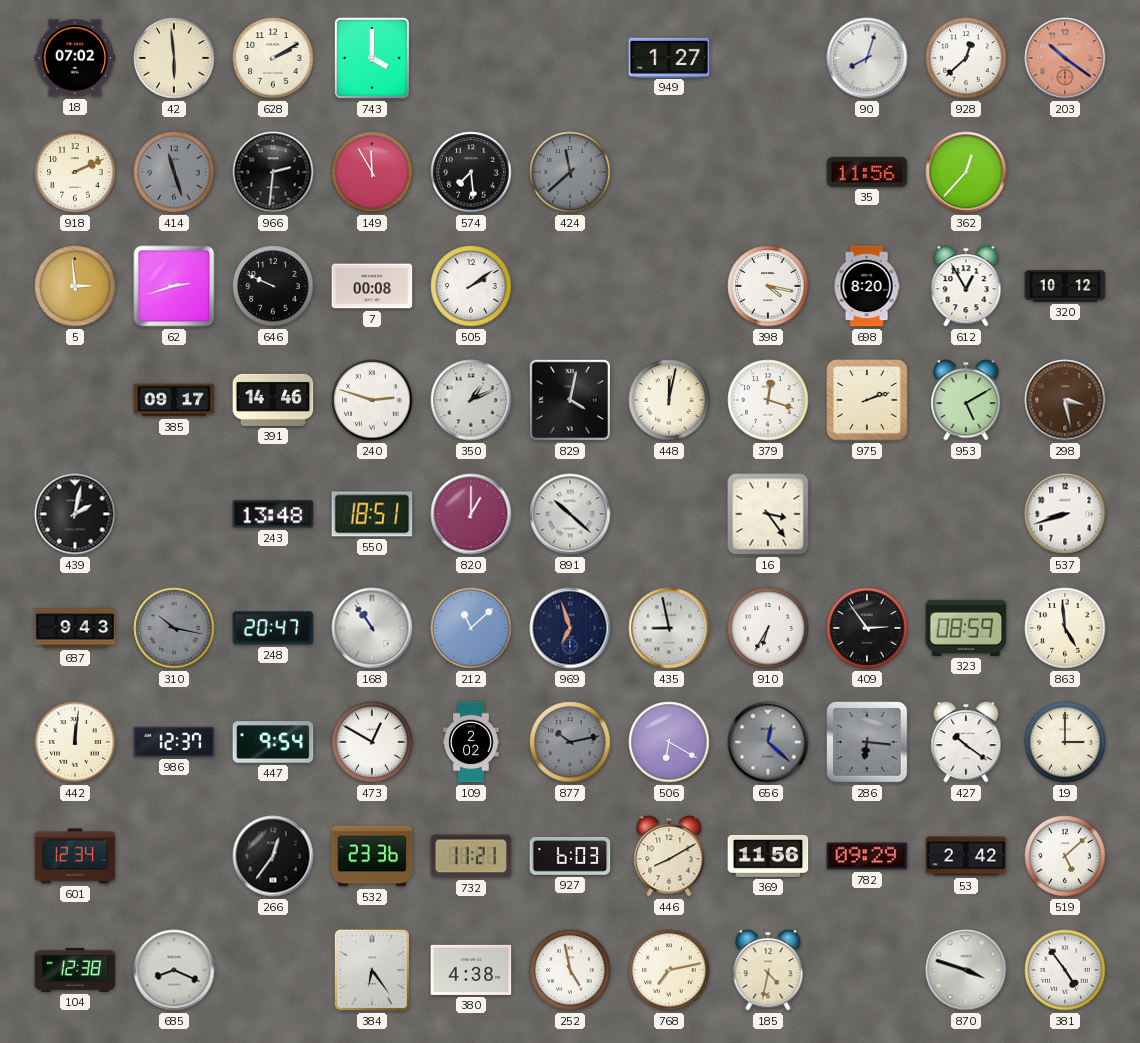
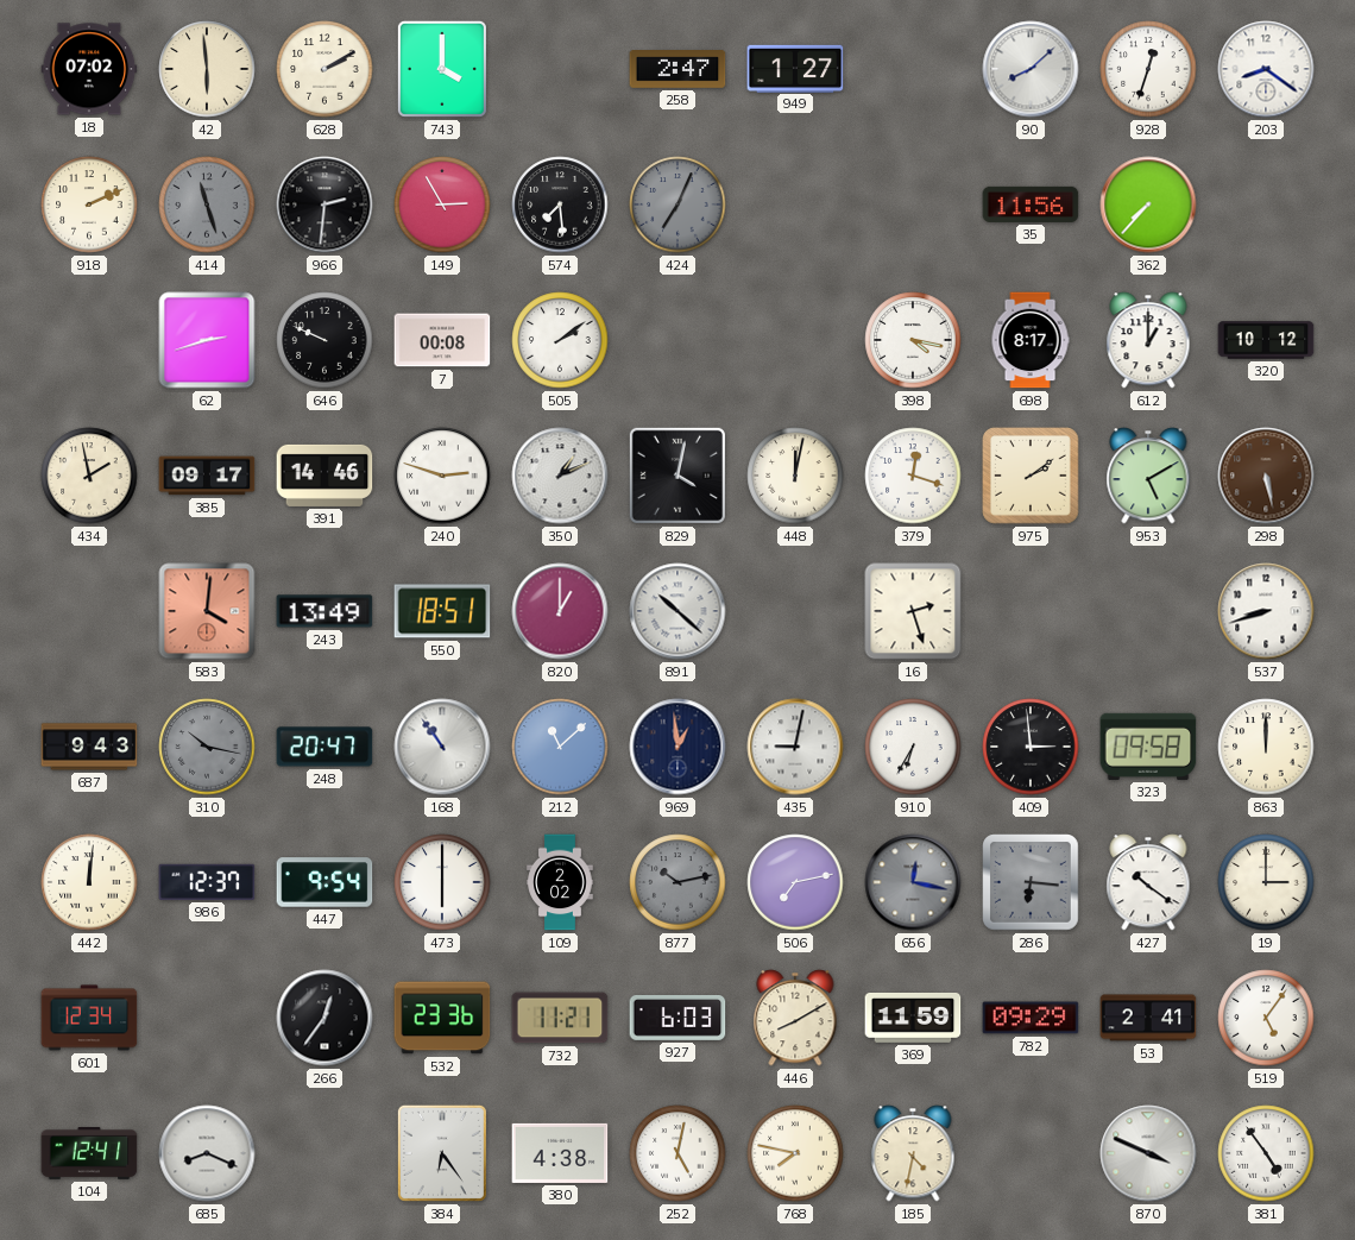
258: none -> 2:47 (677, 70)
90: 8:03 -> 8:08 (1031, 69)
928: 12:38 -> 12:33 (1148, 69)
203: 10:21 -> 8:21 (1266, 69)
203 dial: salmon -> white (1266, 69)
149: 11:55 -> 2:55 (442, 204)
424: 11:38 -> 7:04 (677, 204)
362: 12:37 -> 7:37 (1148, 204)
5: 2:59 -> none (75, 286)
698: 8:20 -> 8:17 (1031, 340)
612: 12:55 -> 1:00 (1148, 340)
434: none -> 1:58 (89, 476)
975: 2:12 -> 2:09 (1031, 476)
298: 3:28 -> 5:28 (1266, 476)
439: 2:02 -> none (75, 514)
583: none -> 4:01 (207, 611)
243: 13:48 -> 13:49 (324, 611)
16: 3:24 -> 2:27 (913, 611)
969: 6:57 -> 12:59 (677, 747)
435: 8:58 -> 9:02 (795, 747)
409: 2:54 -> 2:59 (1031, 747)
323: 08:59 -> 09:58 (1148, 747)
863: 4:59 -> 12:00 (1266, 747)
473: 12:50 -> 6:00 (442, 882)
506: 6:20 -> 7:13 (795, 882)
656: 12:22 -> 12:17 (913, 882)
369: 11:56 -> 11:59 (913, 1018)
53: 2:42 -> 2:41 (1148, 1018)
519: 5:08 -> 5:06 (1266, 1018)
104: 12:38 -> 12:41 (89, 1153)
252: 4:58 -> 5:02 (677, 1153)
768: 7:13 -> 7:47 (795, 1153)
870: 3:48 -> 3:49 (1148, 1153)
